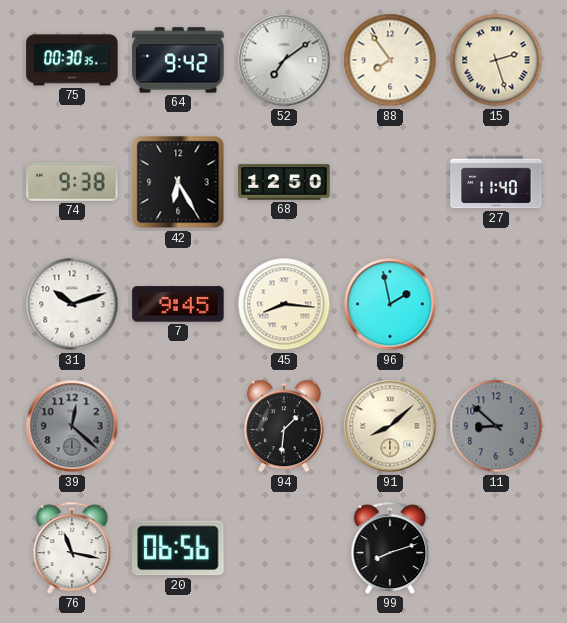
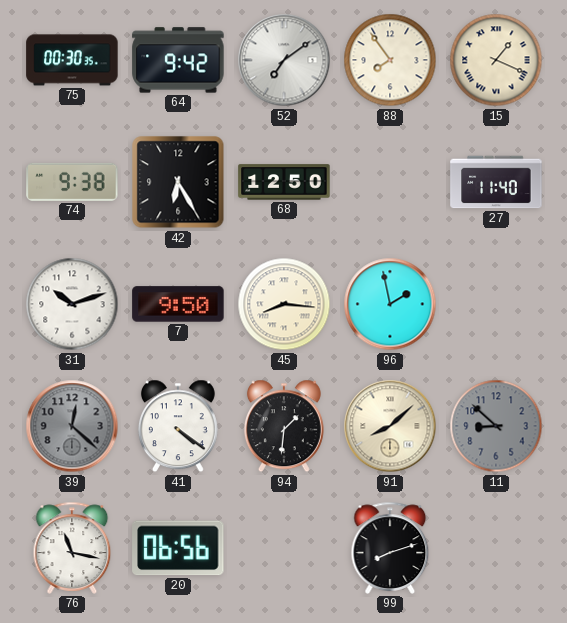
15: 2:27 -> 1:19 (496, 60)
7: 9:45 -> 9:50 (178, 304)
41: none -> 4:21 (178, 426)
